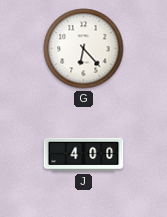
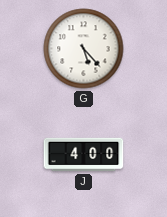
G: 6:23 -> 5:23 (84, 49)
